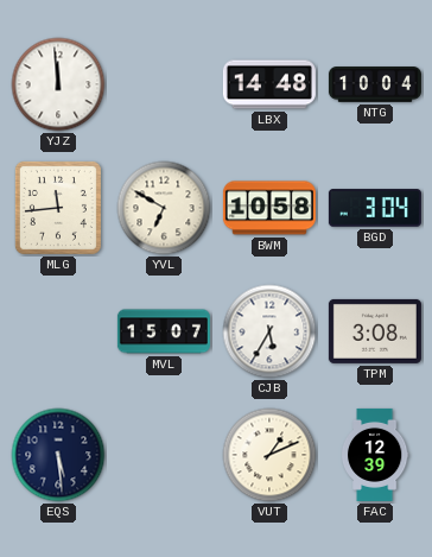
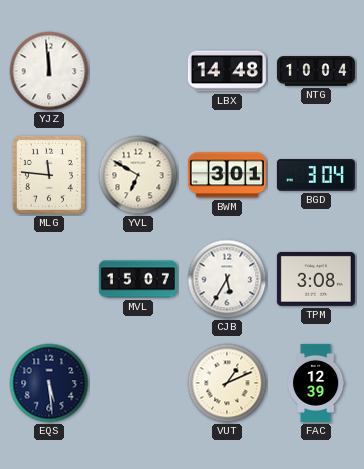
MLG: 11:44 -> 11:46 (49, 175)
BWM: 10:58 -> 3:01 (227, 175)
